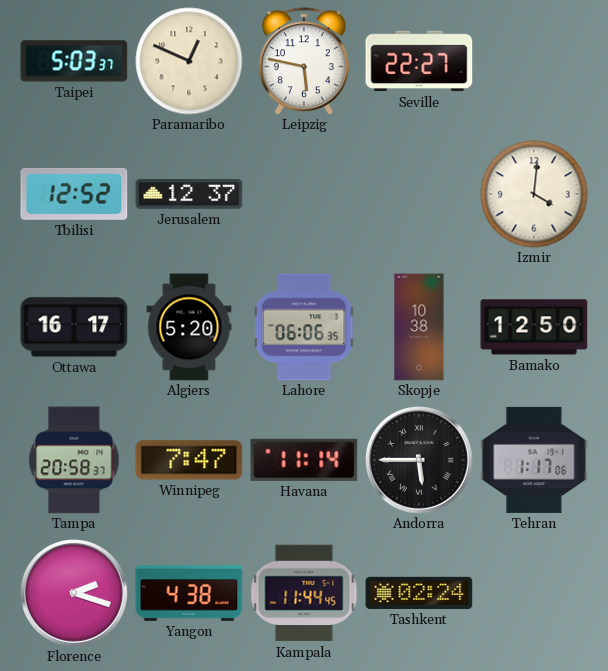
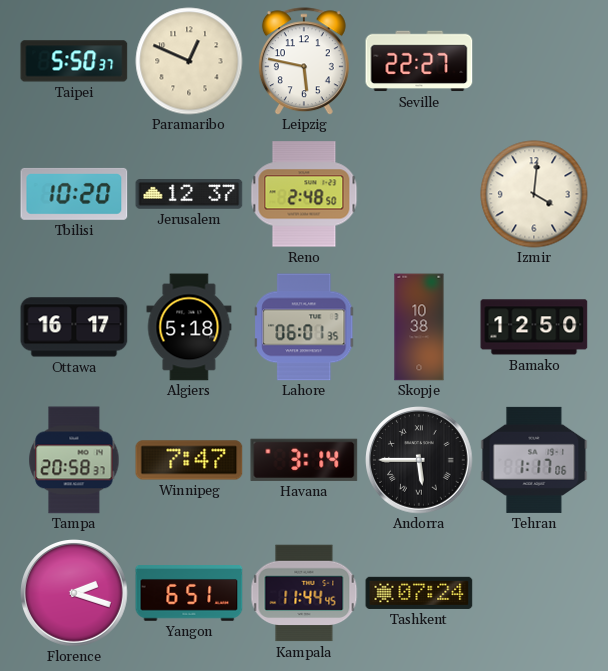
Taipei: 5:03 -> 5:50 (74, 61)
Tbilisi: 12:52 -> 10:20 (74, 194)
Reno: none -> 2:48 (304, 194)
Algiers: 5:20 -> 5:18 (189, 327)
Lahore: 06:06 -> 06:01 (305, 327)
Havana: 11:14 -> 3:14 (304, 460)
Yangon: 4:38 -> 6:51 (189, 593)
Tashkent: 02:24 -> 07:24 (419, 593)
